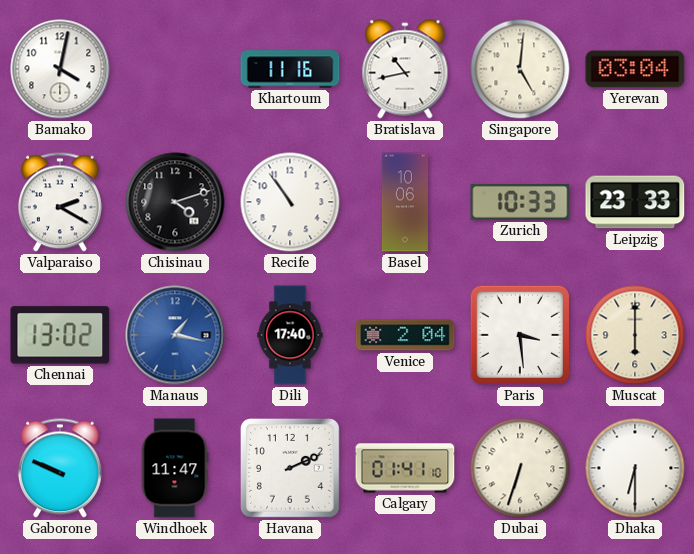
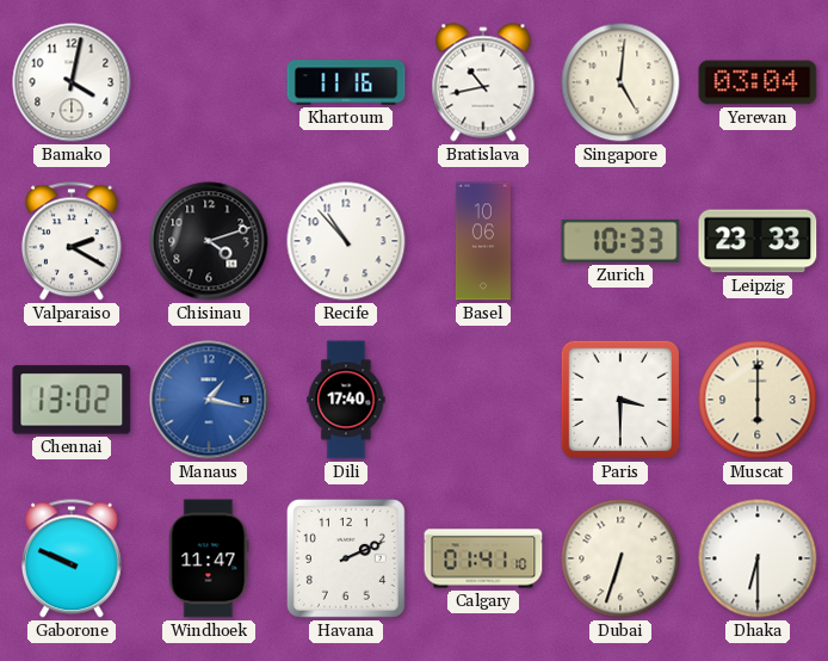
Recife: 10:54 -> 10:53 (346, 241)
Venice: 2:04 -> none (405, 335)
Paris: 3:29 -> 3:30 (620, 400)
